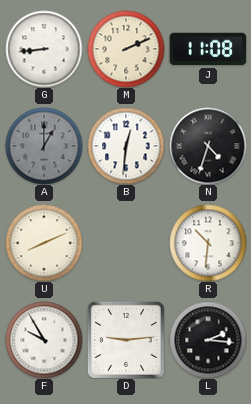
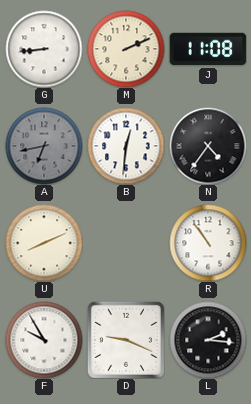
A: 1:00 -> 6:43 (44, 146)
N: 4:33 -> 4:36 (208, 146)
R: 10:31 -> 10:54 (208, 243)
D: 9:14 -> 9:19 (126, 340)
